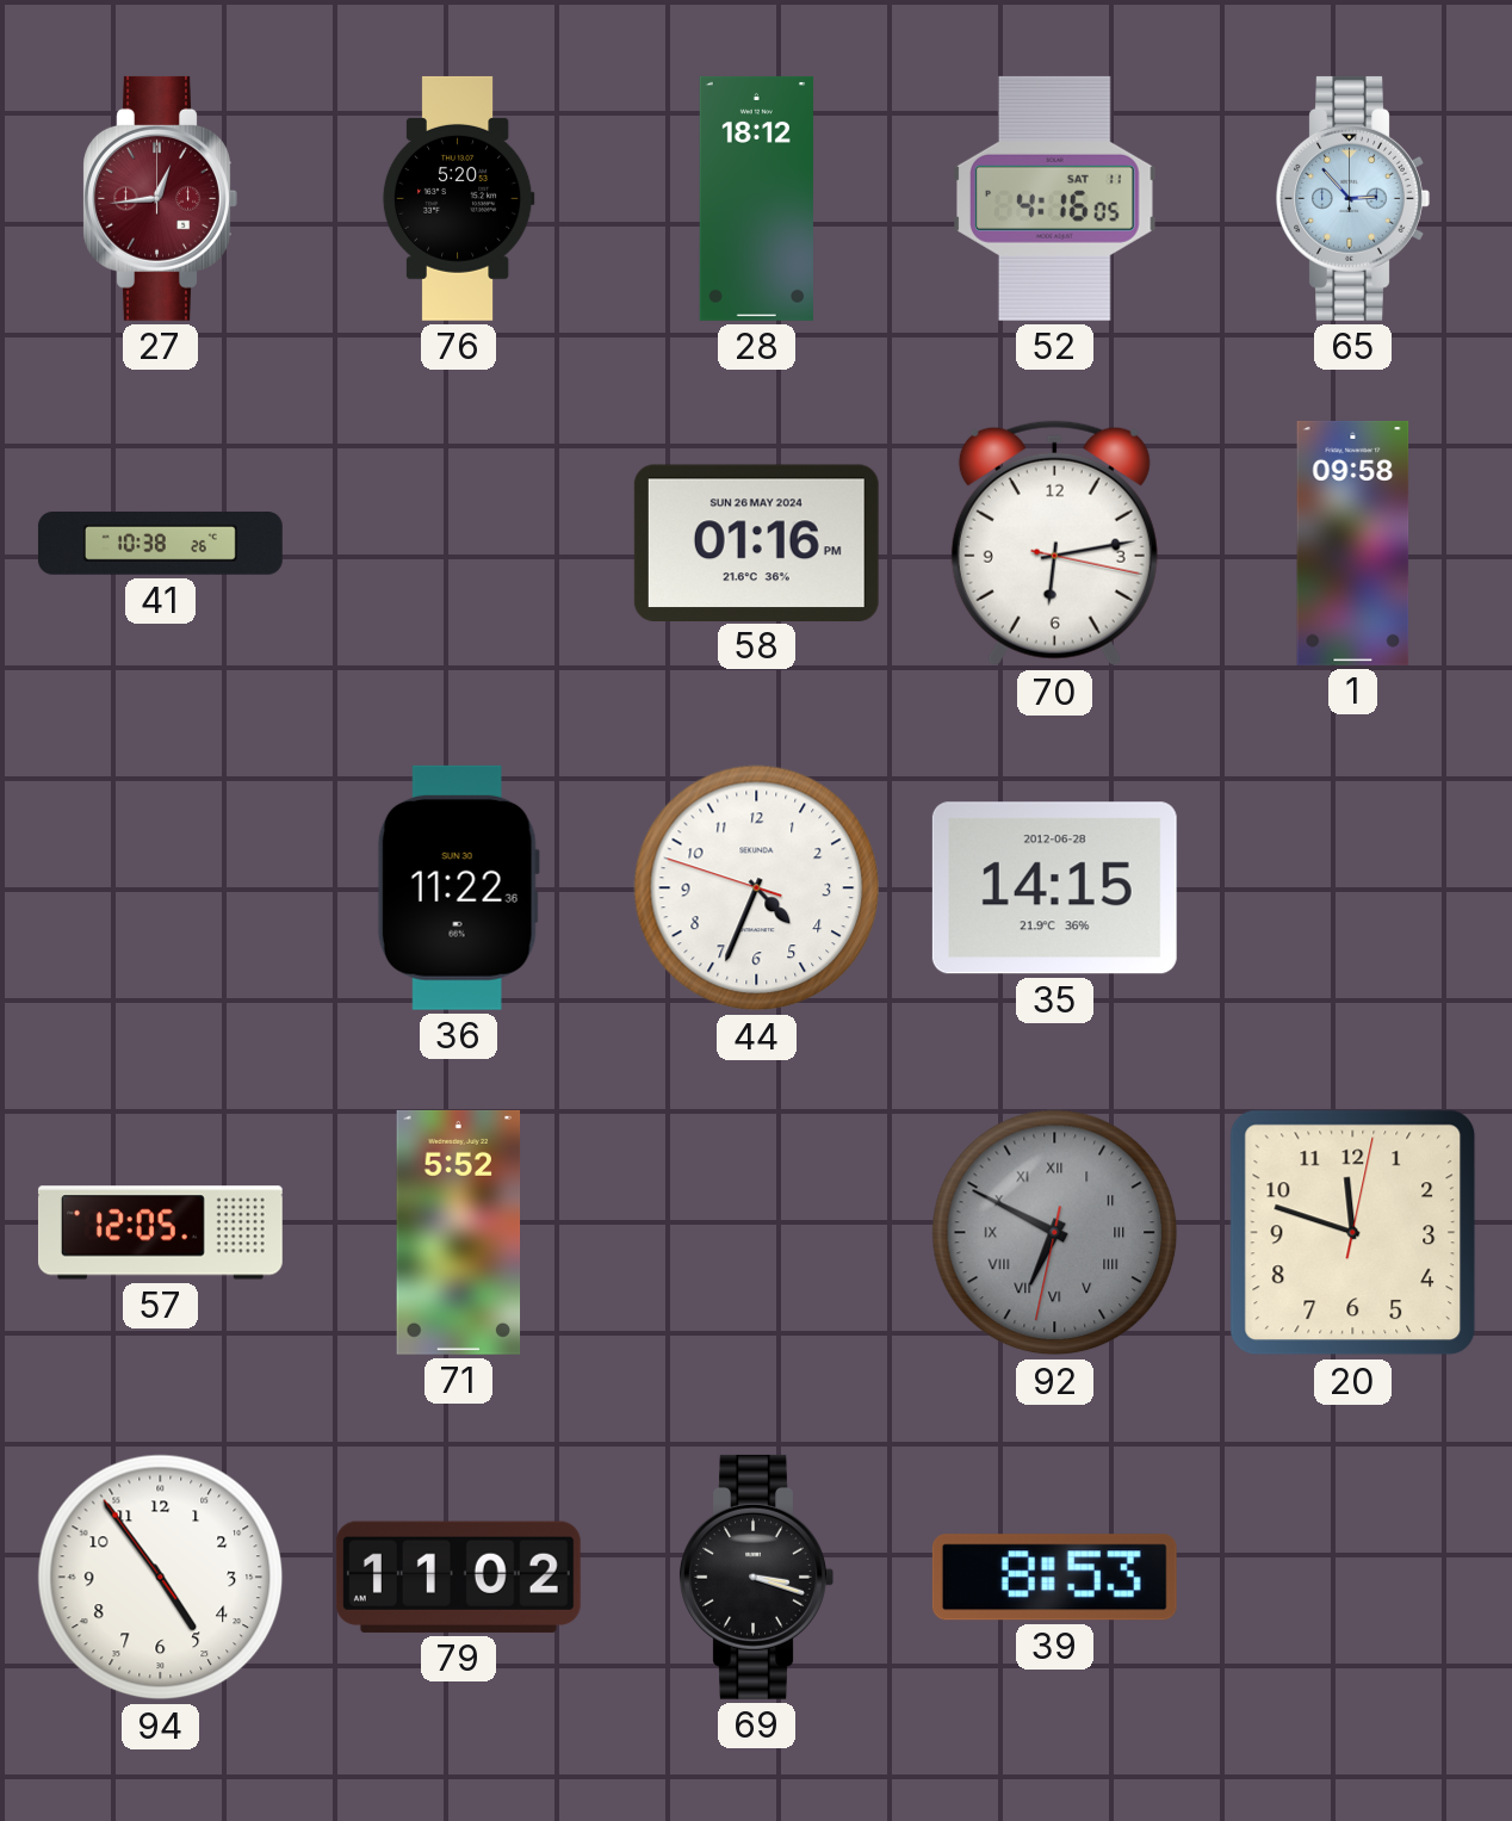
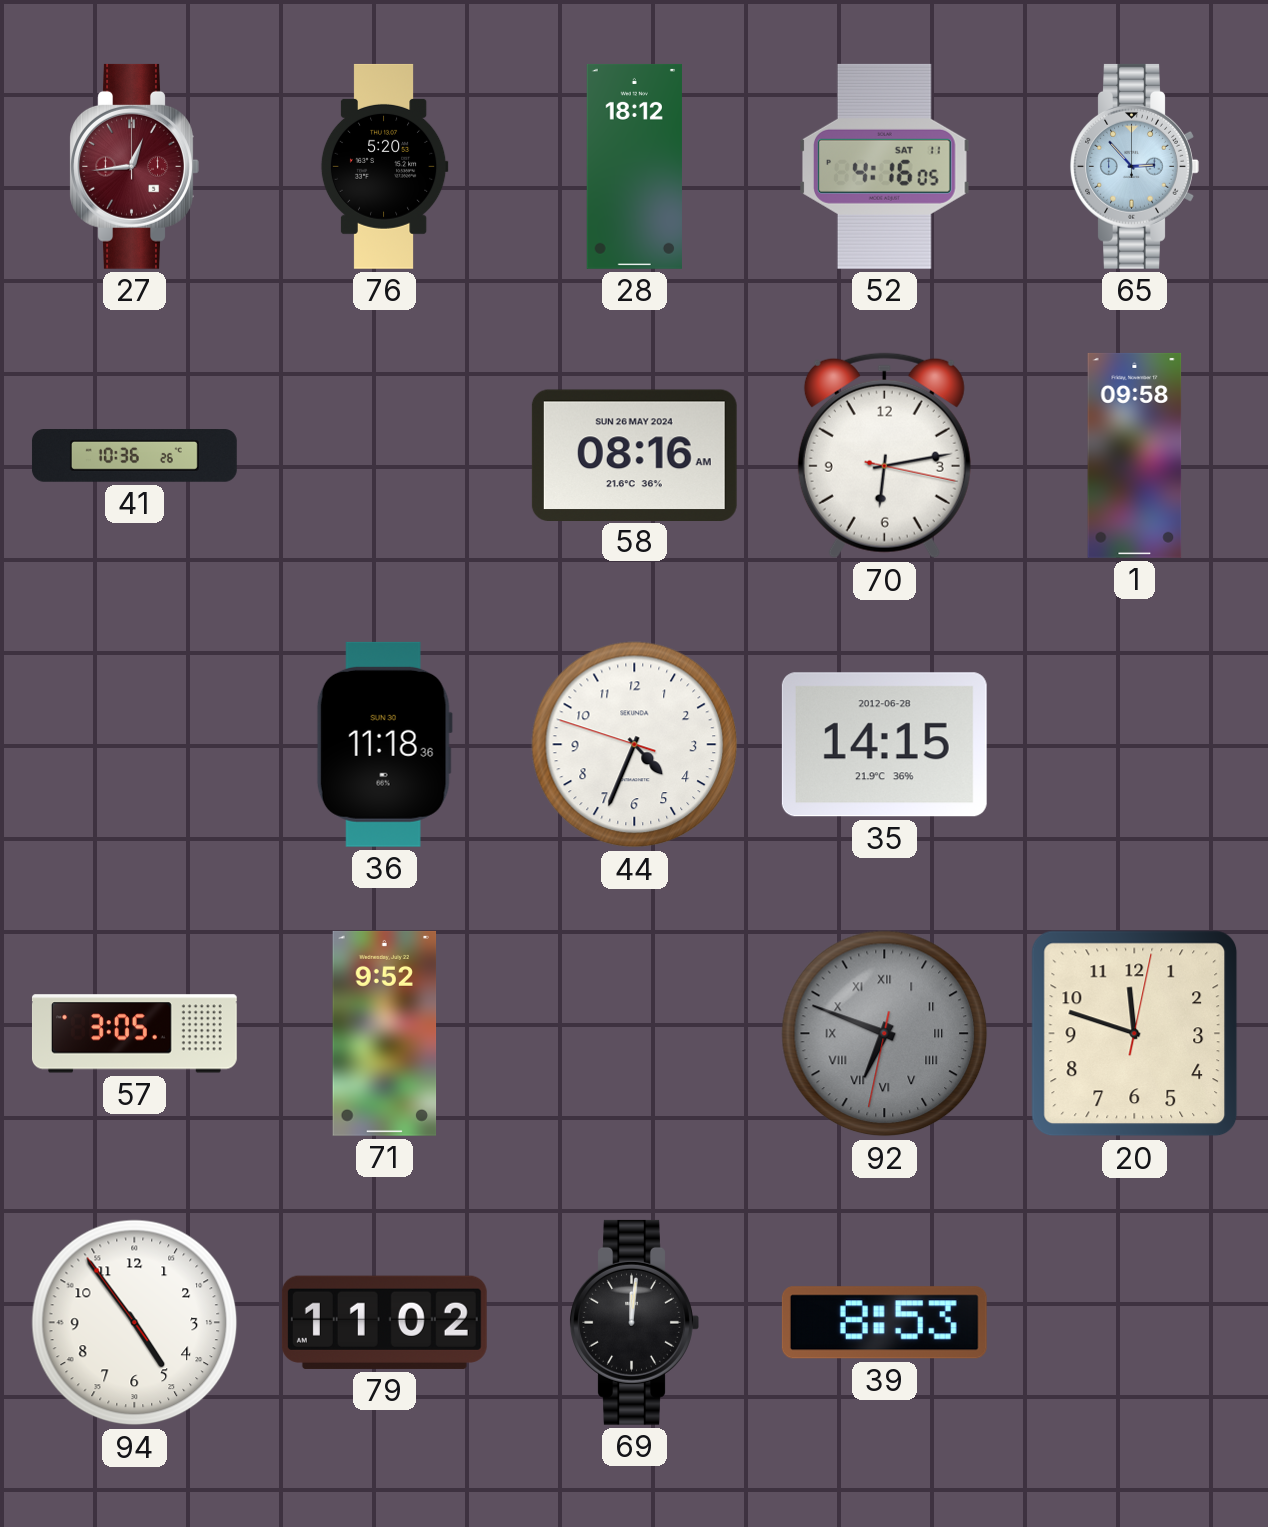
41: 10:38 -> 10:36 (134, 456)
58: 01:16 -> 08:16 (634, 455)
36: 11:22 -> 11:18 (384, 744)
57: 12:05 -> 3:05 (134, 1034)
71: 5:52 -> 9:52 (385, 1033)
92: 6:49 -> 6:48 (885, 1034)
69: 3:18 -> 12:01 (634, 1322)
